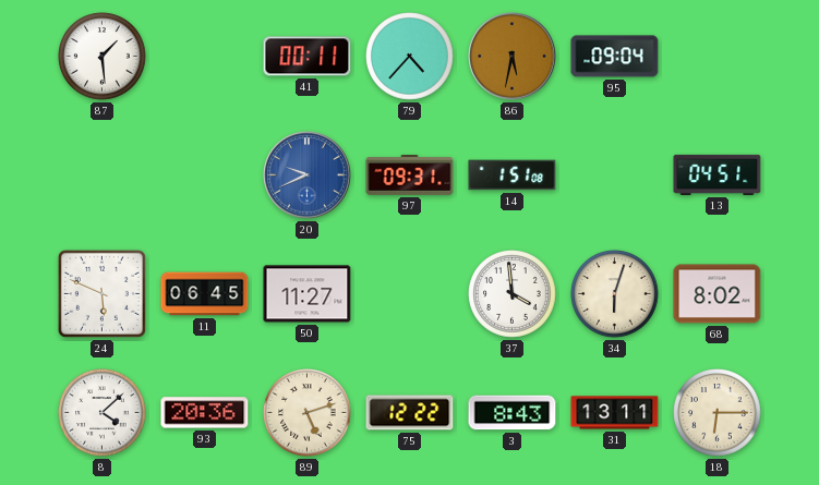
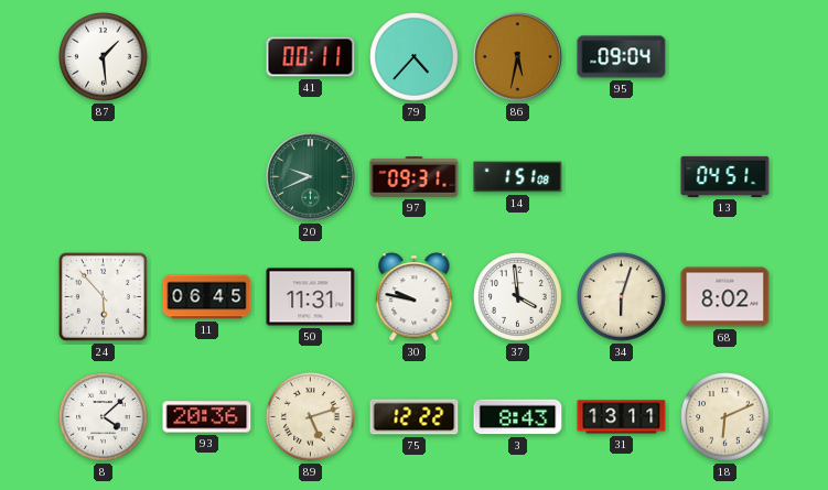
20 dial: blue -> green (311, 177)
24: 5:49 -> 5:53 (103, 296)
50: 11:27 -> 11:31 (311, 297)
30: none -> 9:47 (415, 297)
18: 6:15 -> 6:11 (725, 417)
